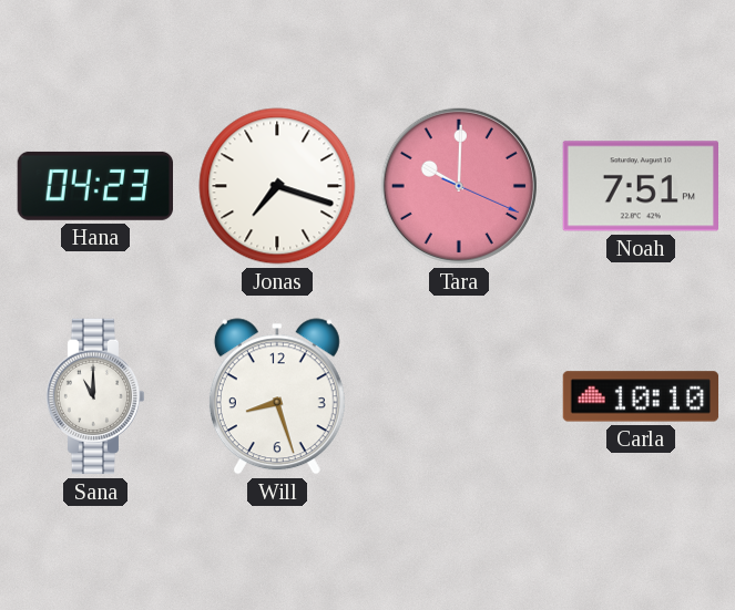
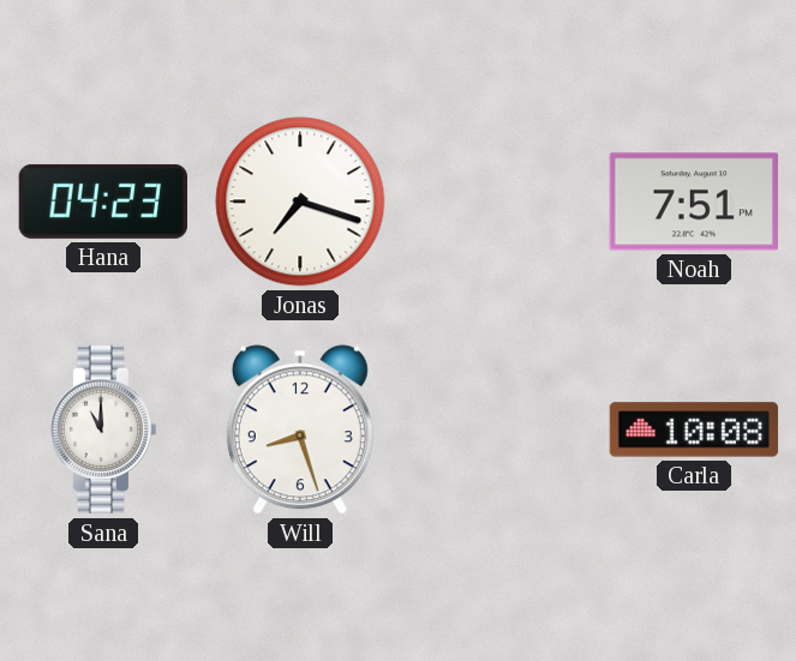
Tara: 10:00 -> none (459, 186)
Carla: 10:10 -> 10:08 (694, 429)
